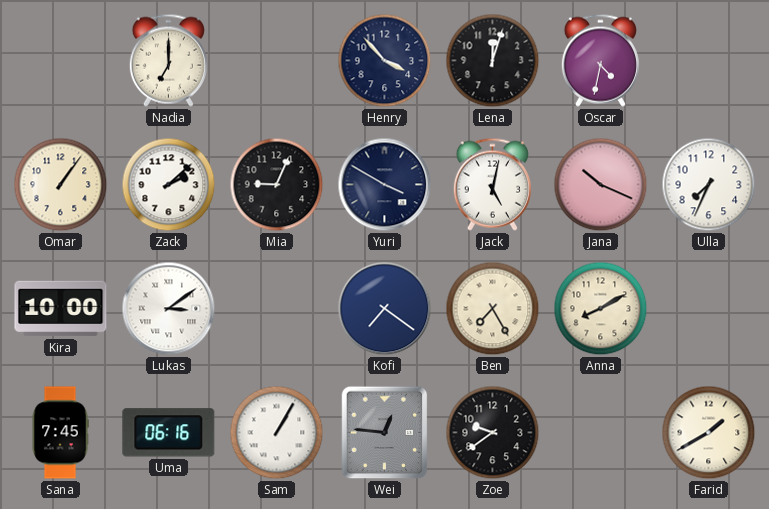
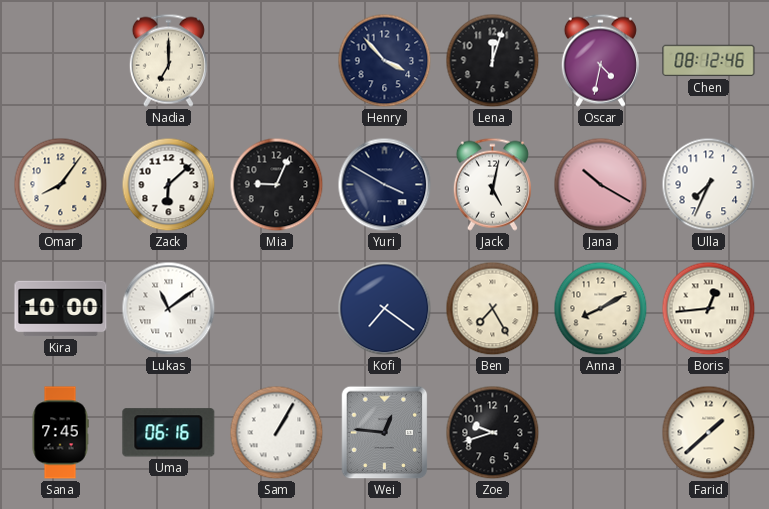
Chen: none -> 08:12 (709, 61)
Omar: 1:06 -> 8:06 (61, 185)
Zack: 2:08 -> 6:08 (169, 185)
Jana: 10:19 -> 10:20 (601, 185)
Lukas: 3:09 -> 11:09 (169, 309)
Boris: none -> 12:44 (709, 309)
Zoe: 9:39 -> 9:42 (493, 433)
Farid: 1:40 -> 1:38 (709, 433)
